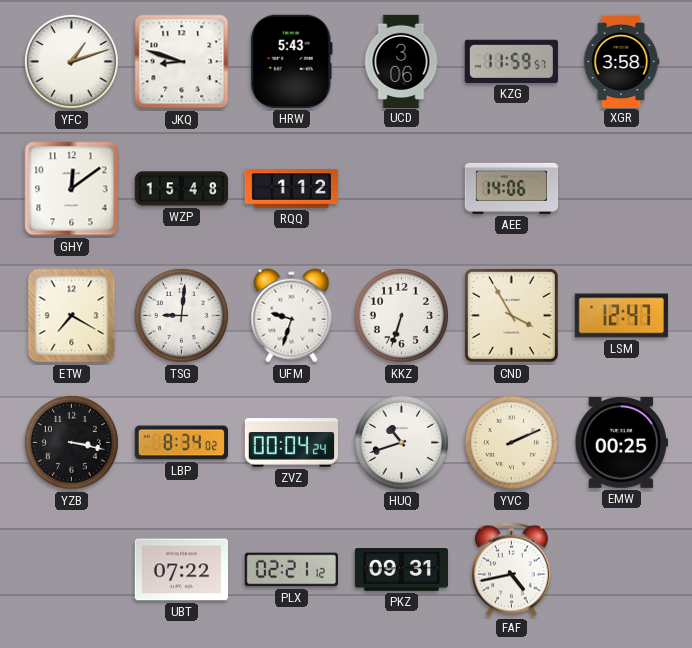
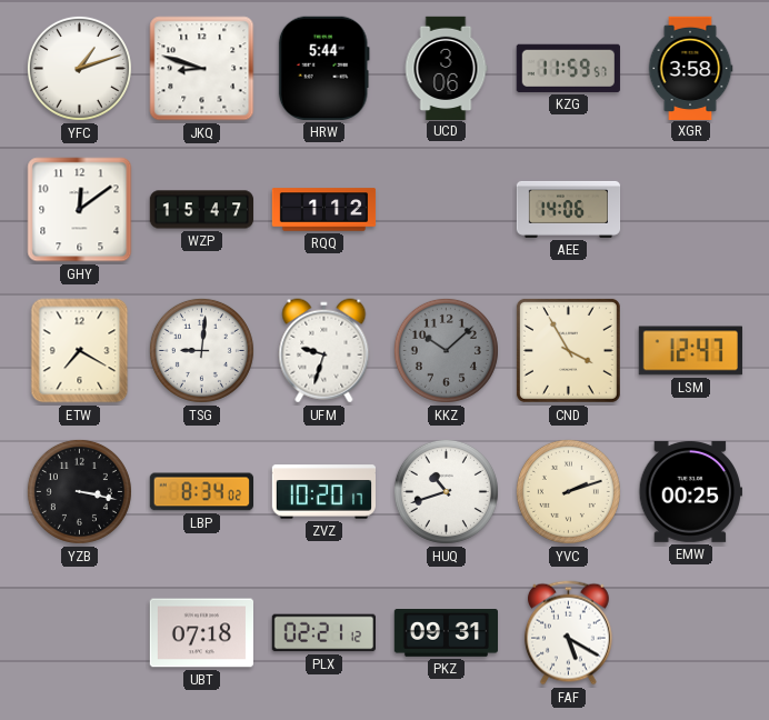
HRW: 5:43 -> 5:44 (323, 68)
WZP: 15:48 -> 15:47 (202, 210)
KKZ: 6:33 -> 10:08 (446, 350)
KKZ dial: white -> grey (446, 350)
ZVZ: 00:04 -> 10:20 (323, 492)
YVC: 2:11 -> 2:12 (568, 491)
UBT: 07:22 -> 07:18 (201, 633)
FAF: 4:43 -> 5:20 (569, 633)
